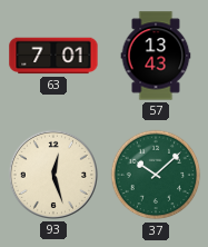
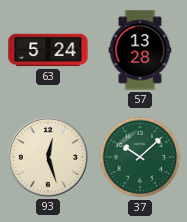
63: 7:01 -> 5:24 (48, 50)
57: 13:43 -> 13:28 (140, 50)
